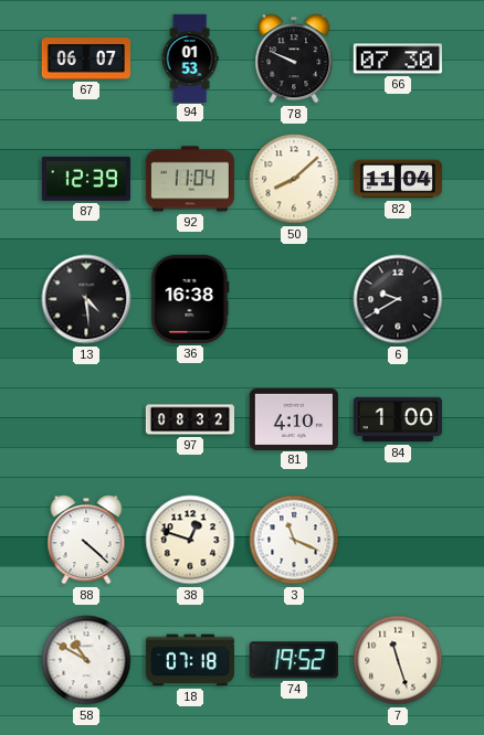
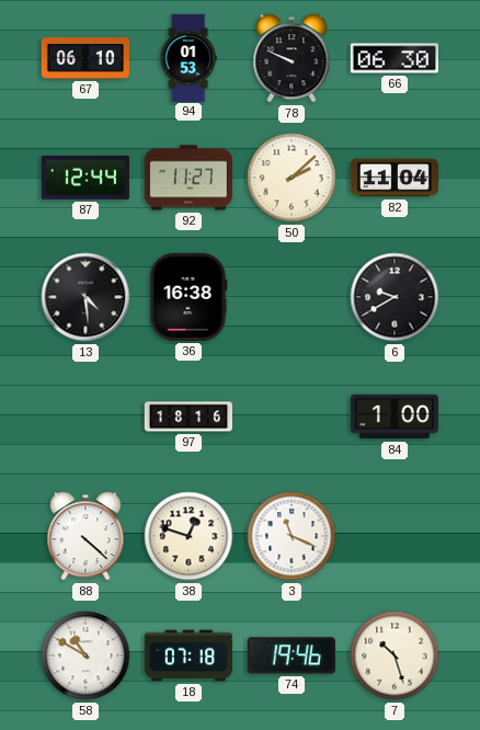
67: 06:07 -> 06:10 (84, 59)
66: 07:30 -> 06:30 (395, 58)
87: 12:39 -> 12:44 (85, 178)
92: 11:04 -> 11:27 (188, 178)
50: 8:08 -> 2:08 (292, 178)
97: 08:32 -> 18:16 (187, 417)
81: 4:10 -> none (294, 418)
74: 19:52 -> 19:46 (292, 655)
7: 11:27 -> 10:27 (395, 655)
